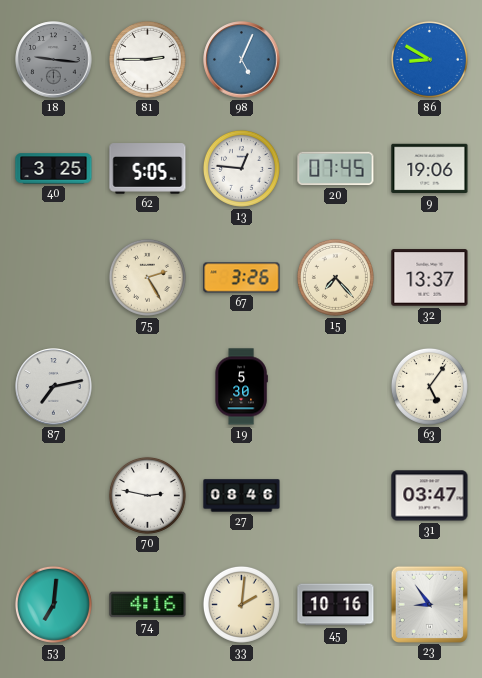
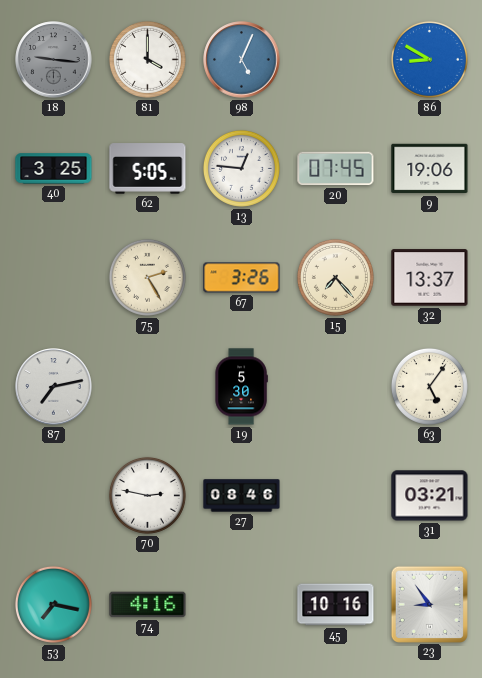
81: 2:45 -> 4:00 (147, 59)
31: 03:47 -> 03:21 (430, 496)
53: 7:01 -> 7:17 (53, 604)
33: 2:01 -> none (241, 604)
